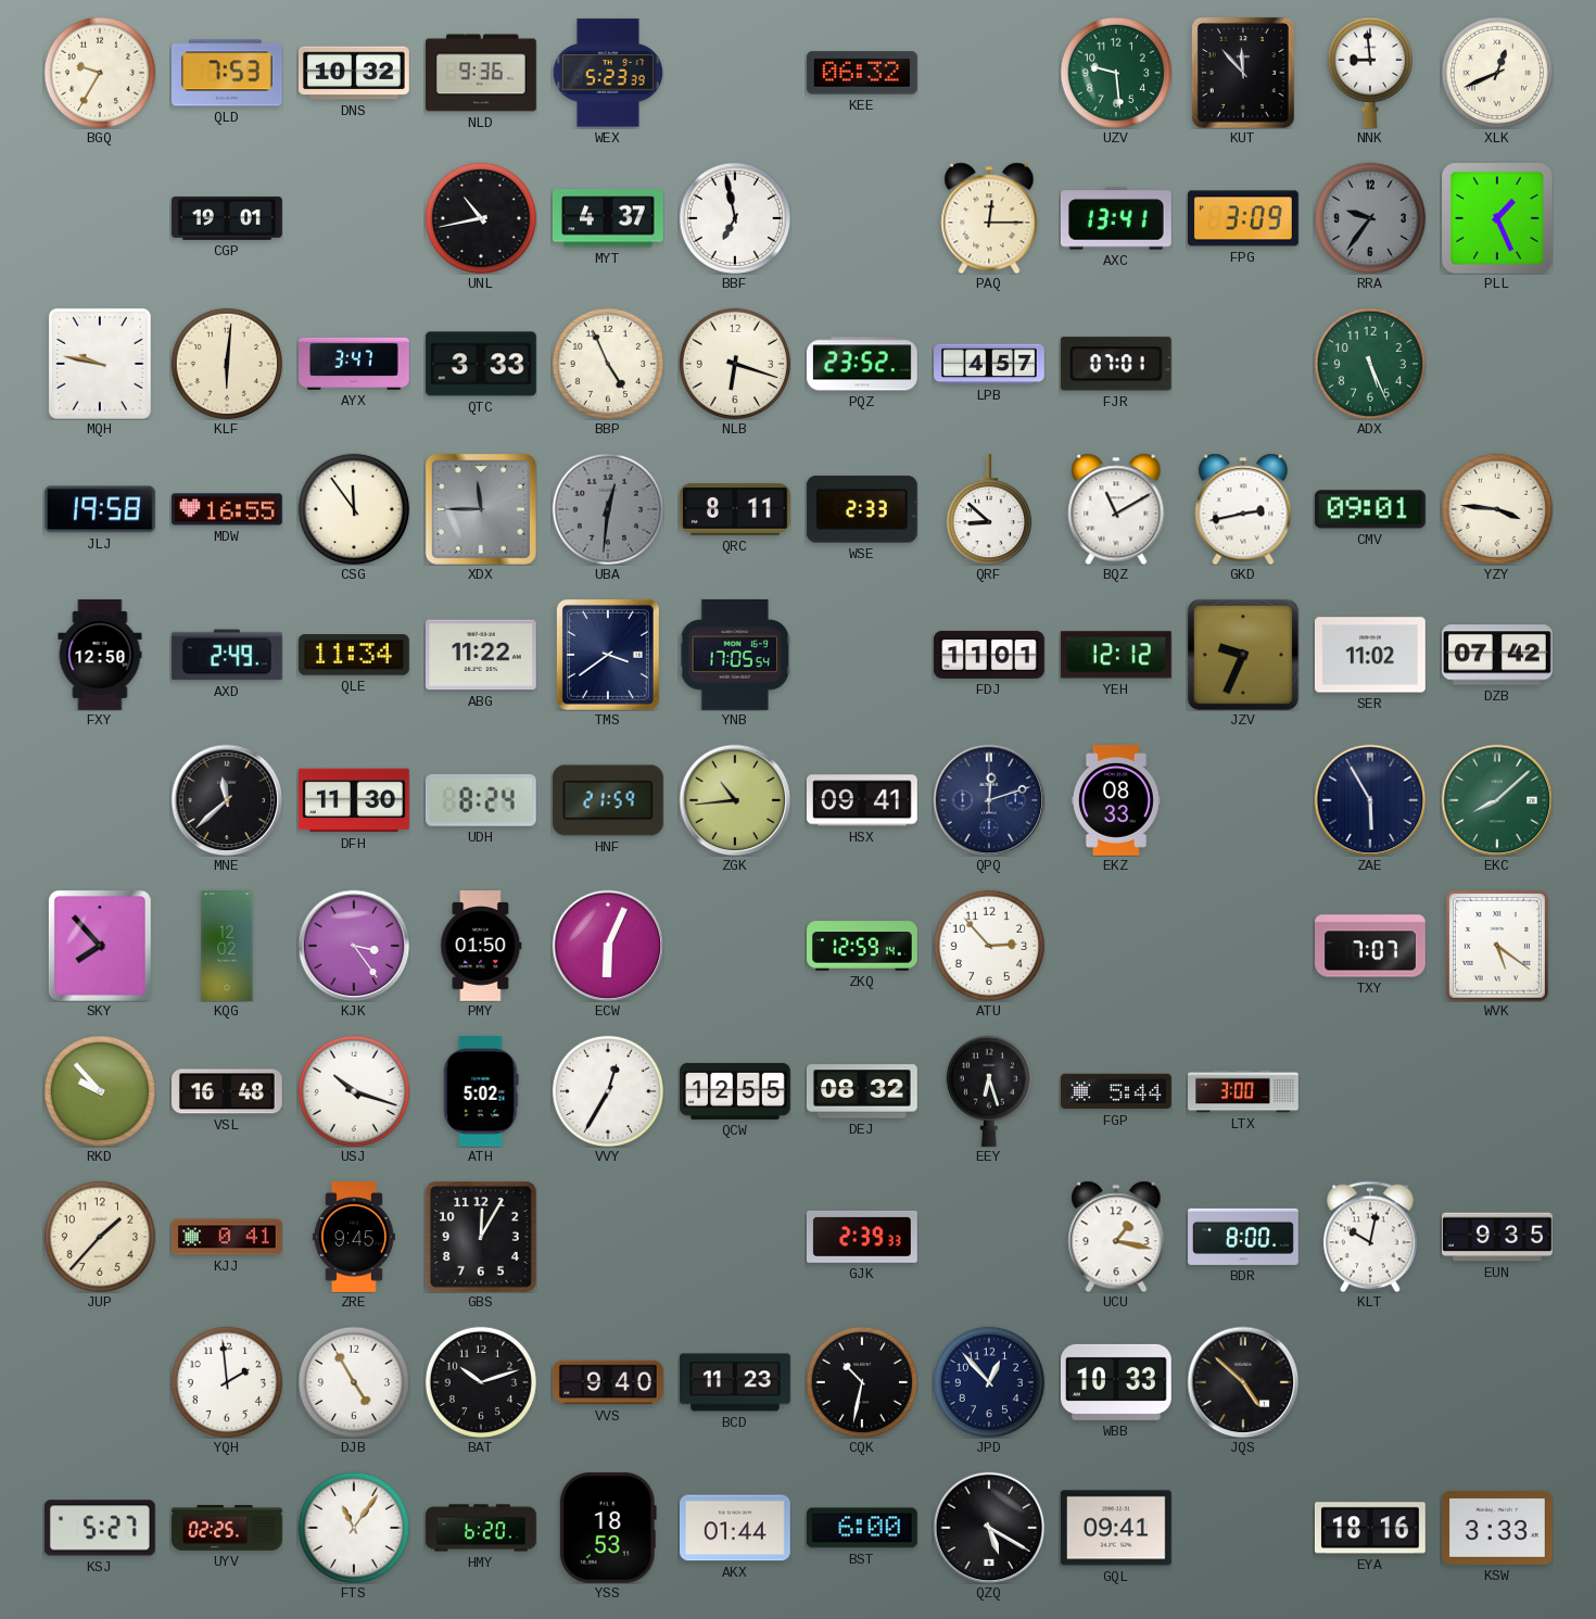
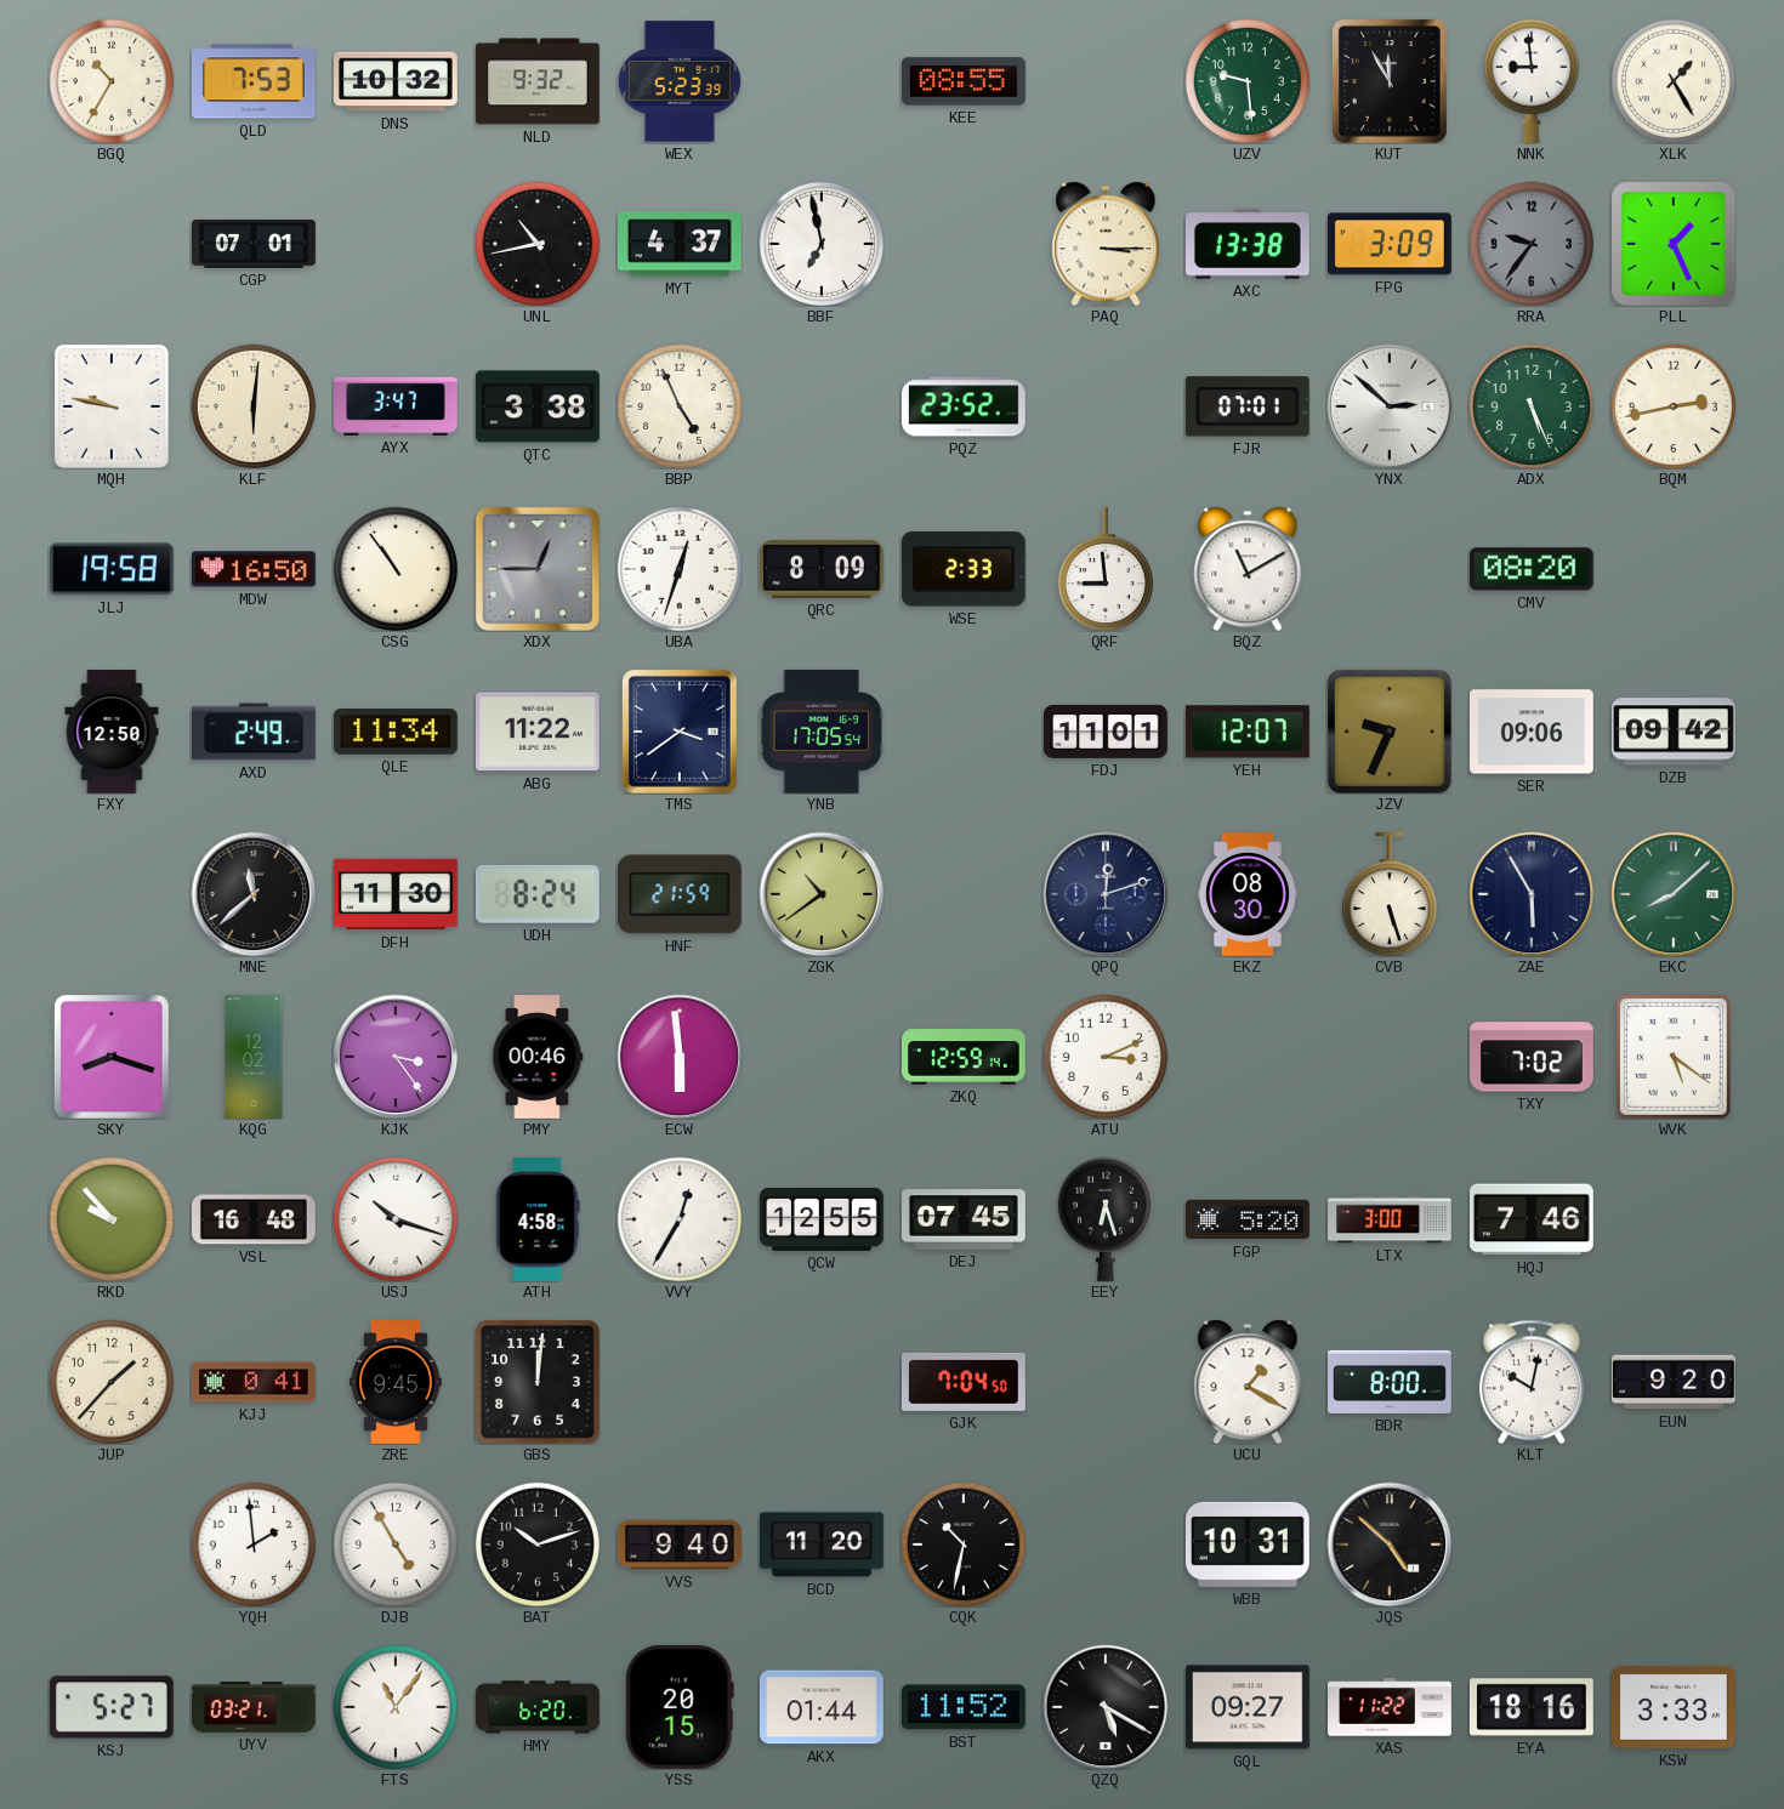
BGQ: 9:35 -> 10:35 (112, 81)
NLD: 9:36 -> 9:32 (538, 81)
KEE: 06:32 -> 08:55 (964, 81)
KUT: 11:53 -> 11:55 (1390, 81)
XLK: 12:41 -> 1:25 (1674, 81)
CGP: 19:01 -> 07:01 (255, 244)
PAQ: 12:15 -> 3:15 (1106, 244)
AXC: 13:41 -> 13:38 (1248, 244)
QTC: 3:33 -> 3:38 (538, 406)
NLB: 6:18 -> none (735, 364)
LPB: 4:57 -> none (990, 364)
YNX: none -> 2:52 (1390, 406)
BQM: none -> 2:43 (1674, 406)
MDW: 16:55 -> 16:50 (254, 569)
CSG: 11:54 -> 10:54 (396, 569)
XDX: 11:45 -> 12:45 (538, 569)
UBA: 12:31 -> 12:33 (680, 569)
UBA dial: grey -> white (680, 569)
QRC: 8:11 -> 8:09 (822, 569)
QRF: 8:52 -> 8:59 (1106, 569)
GKD: 2:43 -> none (1243, 509)
CMV: 09:01 -> 08:20 (1532, 569)
YZY: 3:46 -> none (1497, 509)
YEH: 12:12 -> 12:07 (1248, 732)
SER: 11:02 -> 09:06 (1532, 732)
DZB: 07:42 -> 09:42 (1674, 732)
ZGK: 10:44 -> 10:39 (822, 894)
HSX: 09:41 -> none (862, 800)
EKZ: 08:33 -> 08:30 (1248, 895)
CVB: none -> 5:27 (1390, 894)
SKY: 7:53 -> 8:18 (112, 1057)
PMY: 01:50 -> 00:46 (538, 1058)
ECW: 6:04 -> 5:59 (680, 1057)
ATU: 2:53 -> 3:11 (1106, 1057)
TXY: 7:07 -> 7:02 (1533, 1057)
ATH: 5:02 -> 4:58 (538, 1221)
DEJ: 08:32 -> 07:45 (964, 1219)
FGP: 5:44 -> 5:20 (1249, 1219)
HQJ: none -> 7:46 (1532, 1219)
GBS: 12:05 -> 12:01 (538, 1382)
GJK: 2:39 -> 7:04 (964, 1382)
UCU: 1:17 -> 1:20 (1248, 1382)
EUN: 9:35 -> 9:20 (1675, 1382)
BCD: 11:23 -> 11:20 (823, 1545)
JPD: 12:53 -> none (989, 1382)
WBB: 10:33 -> 10:31 (1248, 1545)
UYV: 02:25 -> 03:21 (255, 1708)
YSS: 18:53 -> 20:15 (680, 1707)
BST: 6:00 -> 11:52 (964, 1707)
GQL: 09:41 -> 09:27 (1248, 1707)
XAS: none -> 11:22 (1390, 1707)
